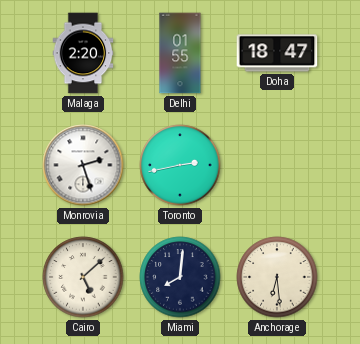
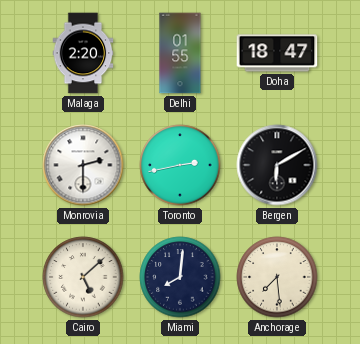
Monrovia: 2:27 -> 2:30 (83, 165)
Bergen: none -> 6:10 (277, 165)
Anchorage: 6:29 -> 7:29 (277, 277)
